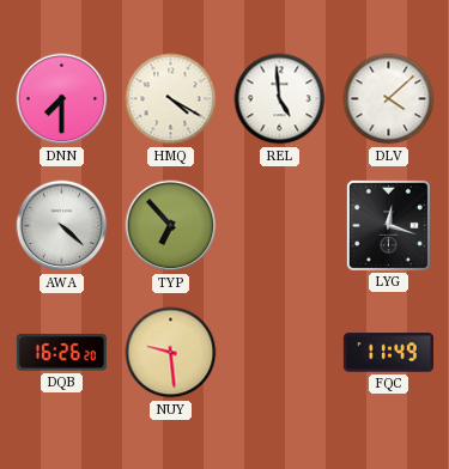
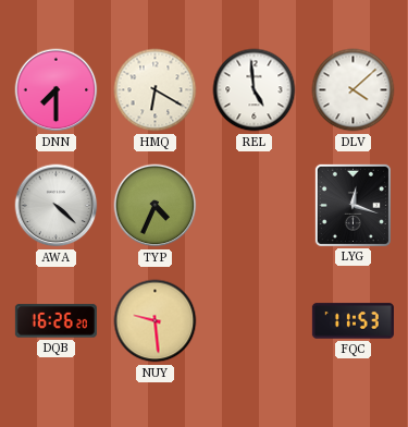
HMQ: 4:20 -> 6:20 (156, 90)
TYP: 6:53 -> 4:34 (156, 206)
FQC: 11:49 -> 11:53 (353, 321)
